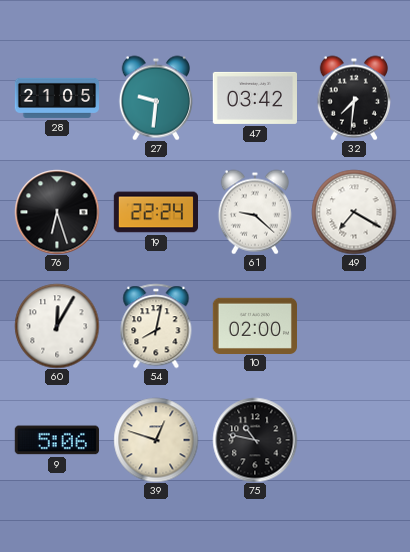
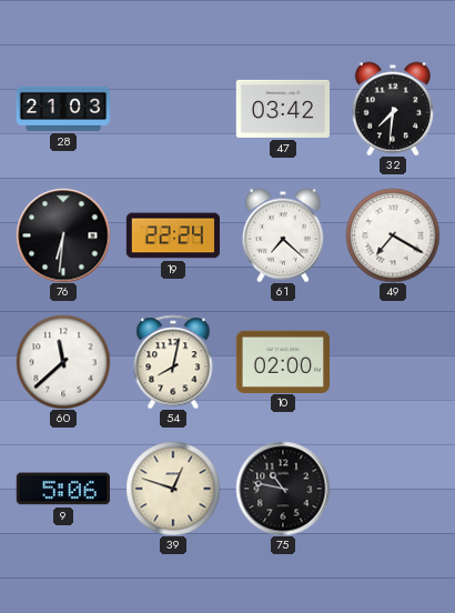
28: 21:05 -> 21:03 (62, 109)
27: 9:31 -> none (156, 98)
76: 6:27 -> 6:31 (63, 235)
61: 9:22 -> 7:22 (283, 235)
60: 12:05 -> 11:38 (63, 362)
